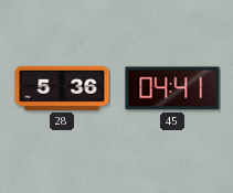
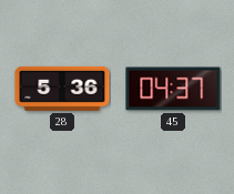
45: 04:41 -> 04:37 (173, 89)
